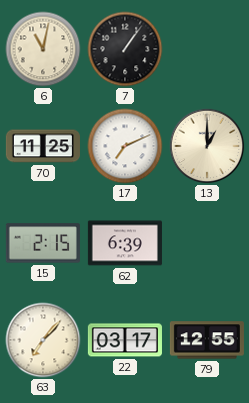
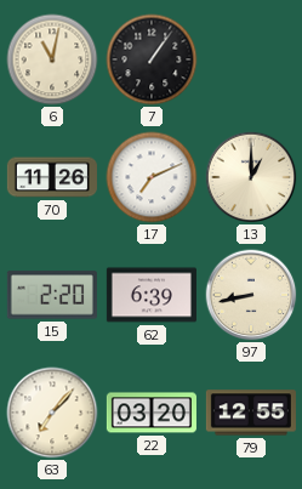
70: 11:25 -> 11:26 (52, 177)
15: 2:15 -> 2:20 (52, 295)
97: none -> 8:43 (251, 295)
22: 03:17 -> 03:20 (152, 413)
